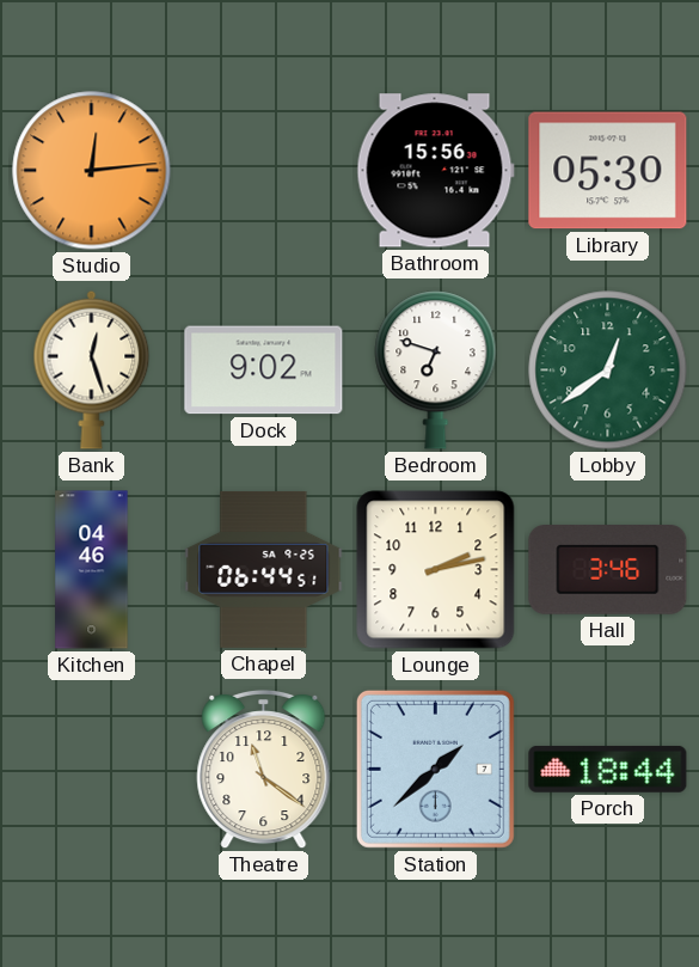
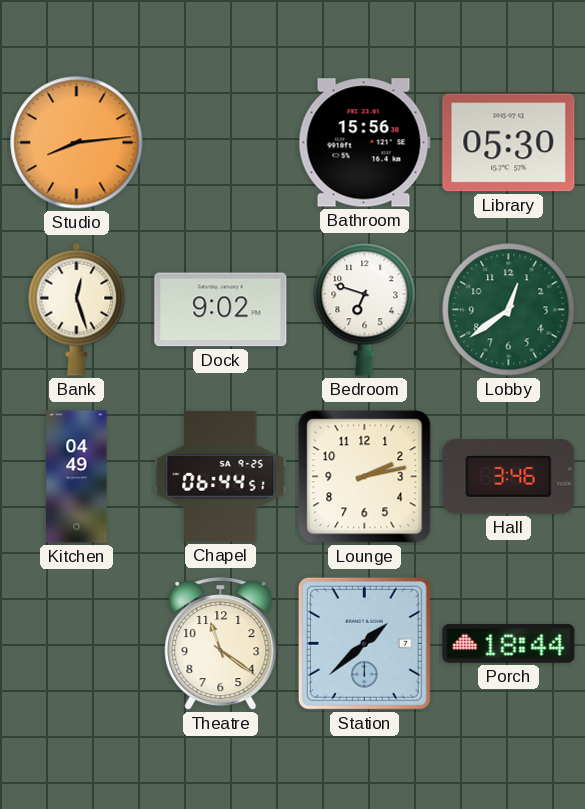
Studio: 12:14 -> 8:14 (77, 143)
Kitchen: 04:46 -> 04:49 (77, 477)
